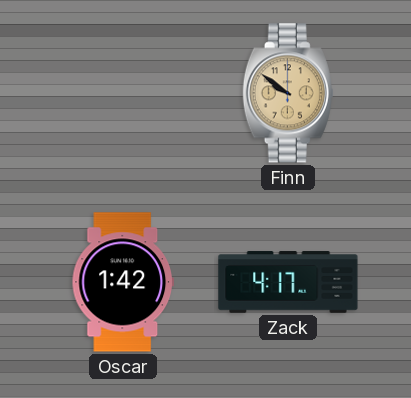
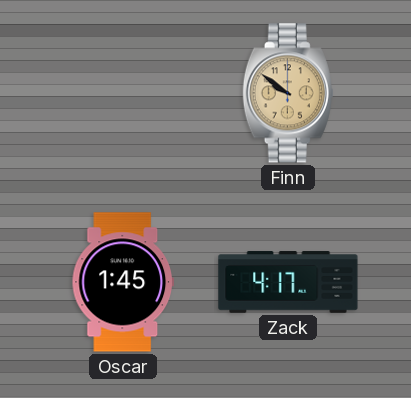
Oscar: 1:42 -> 1:45 (122, 282)
